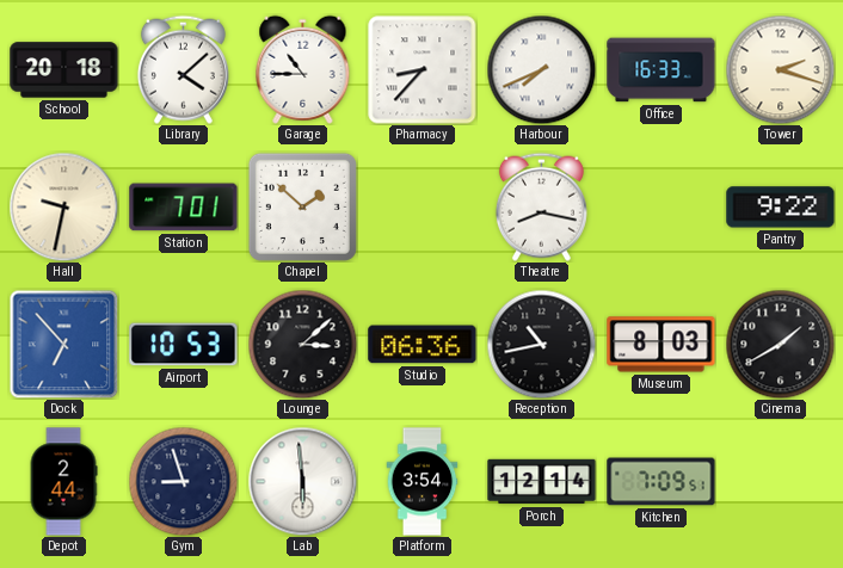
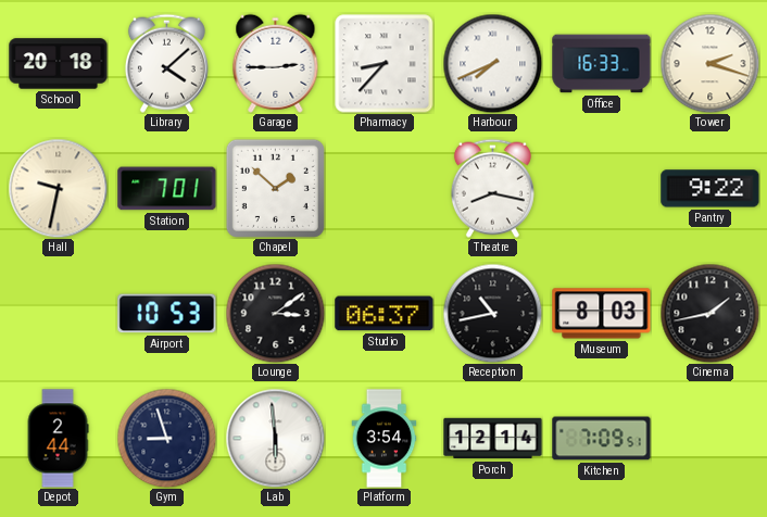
Garage: 10:45 -> 2:45 (276, 63)
Dock: 6:53 -> none (63, 344)
Lounge: 3:08 -> 3:09 (275, 313)
Studio: 06:36 -> 06:37 (385, 314)
Cinema: 1:40 -> 1:43 (709, 313)
